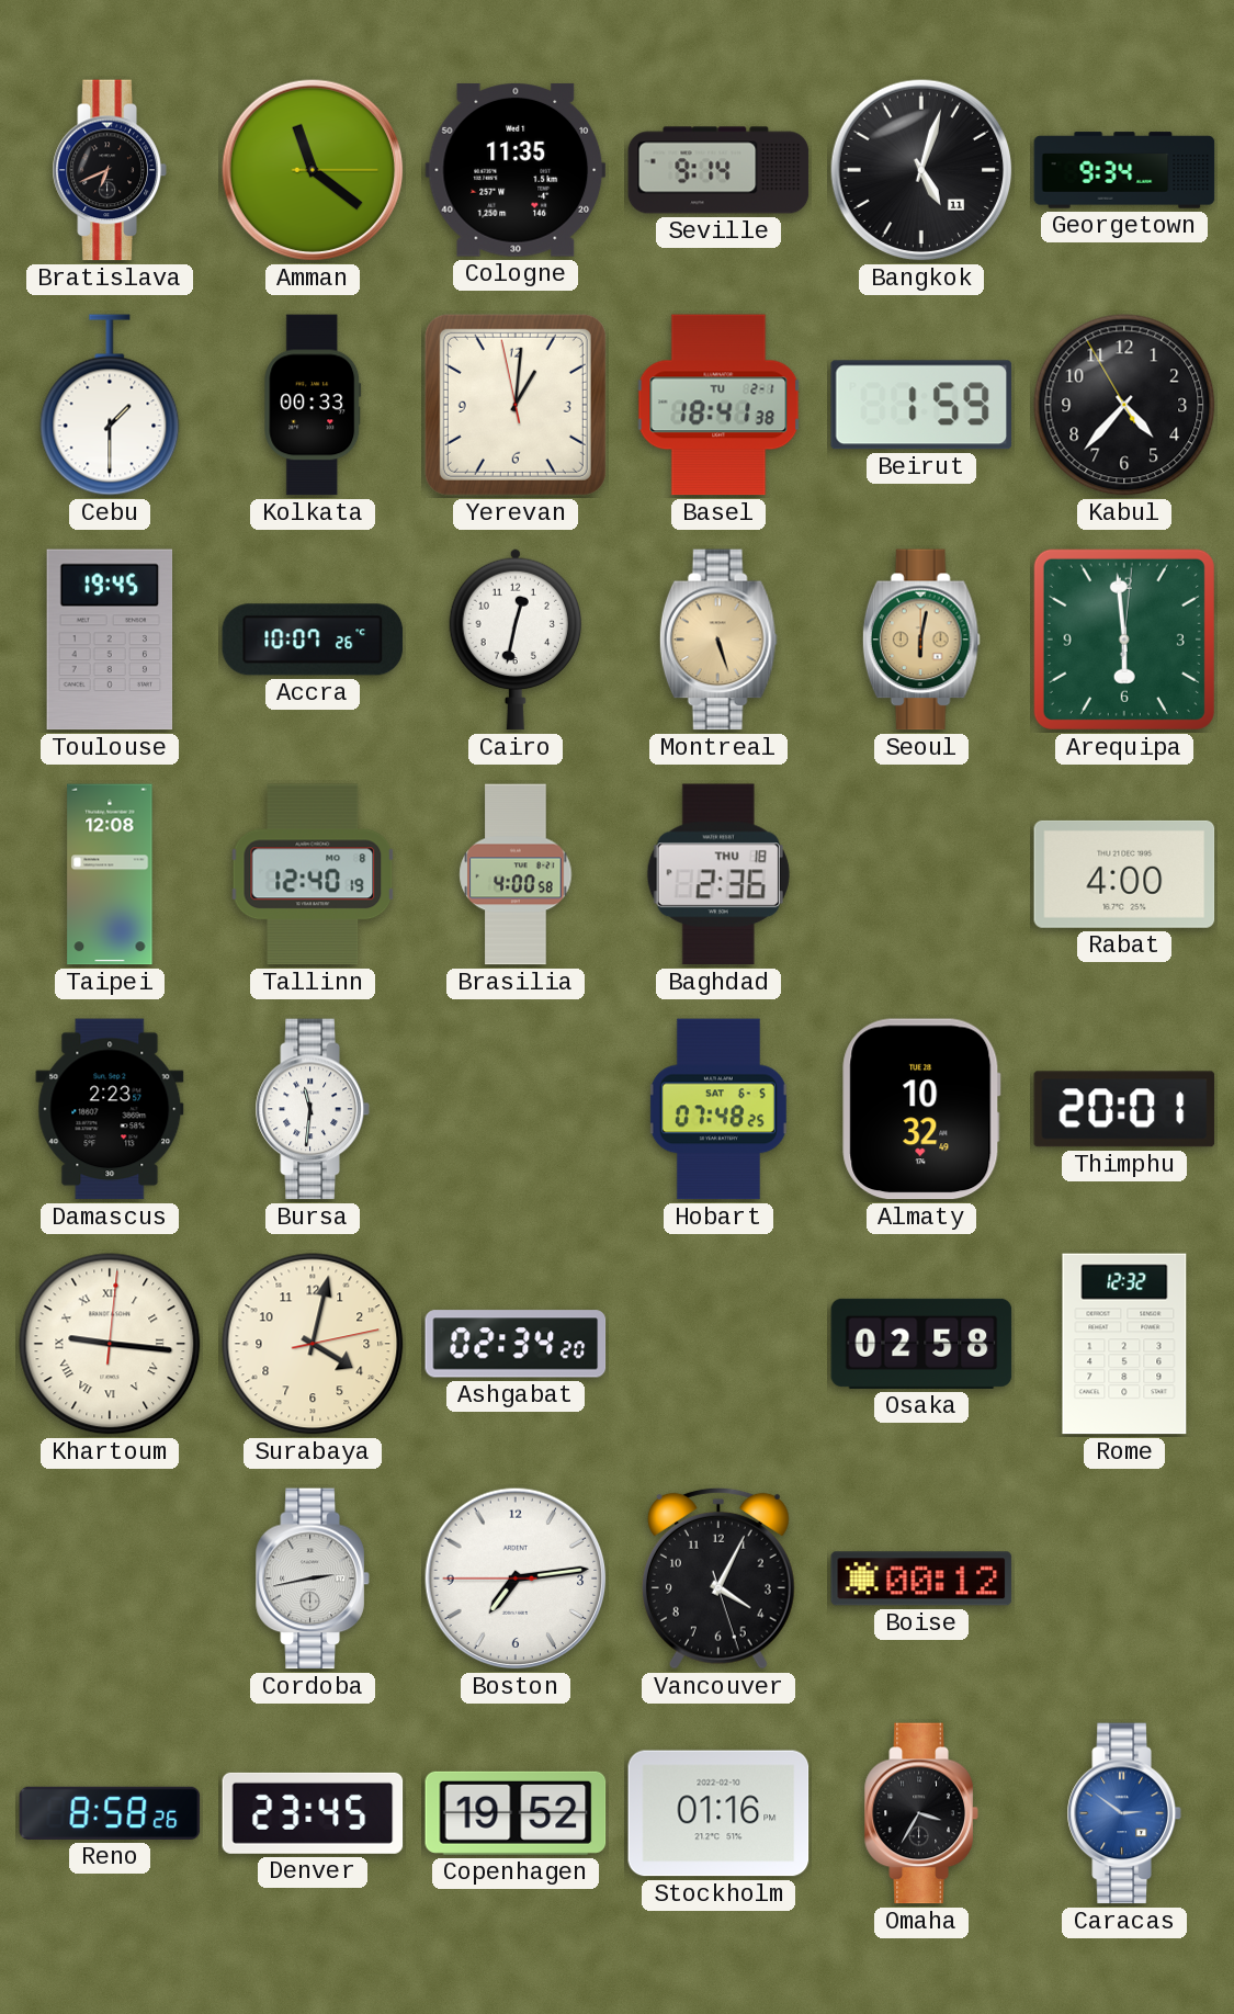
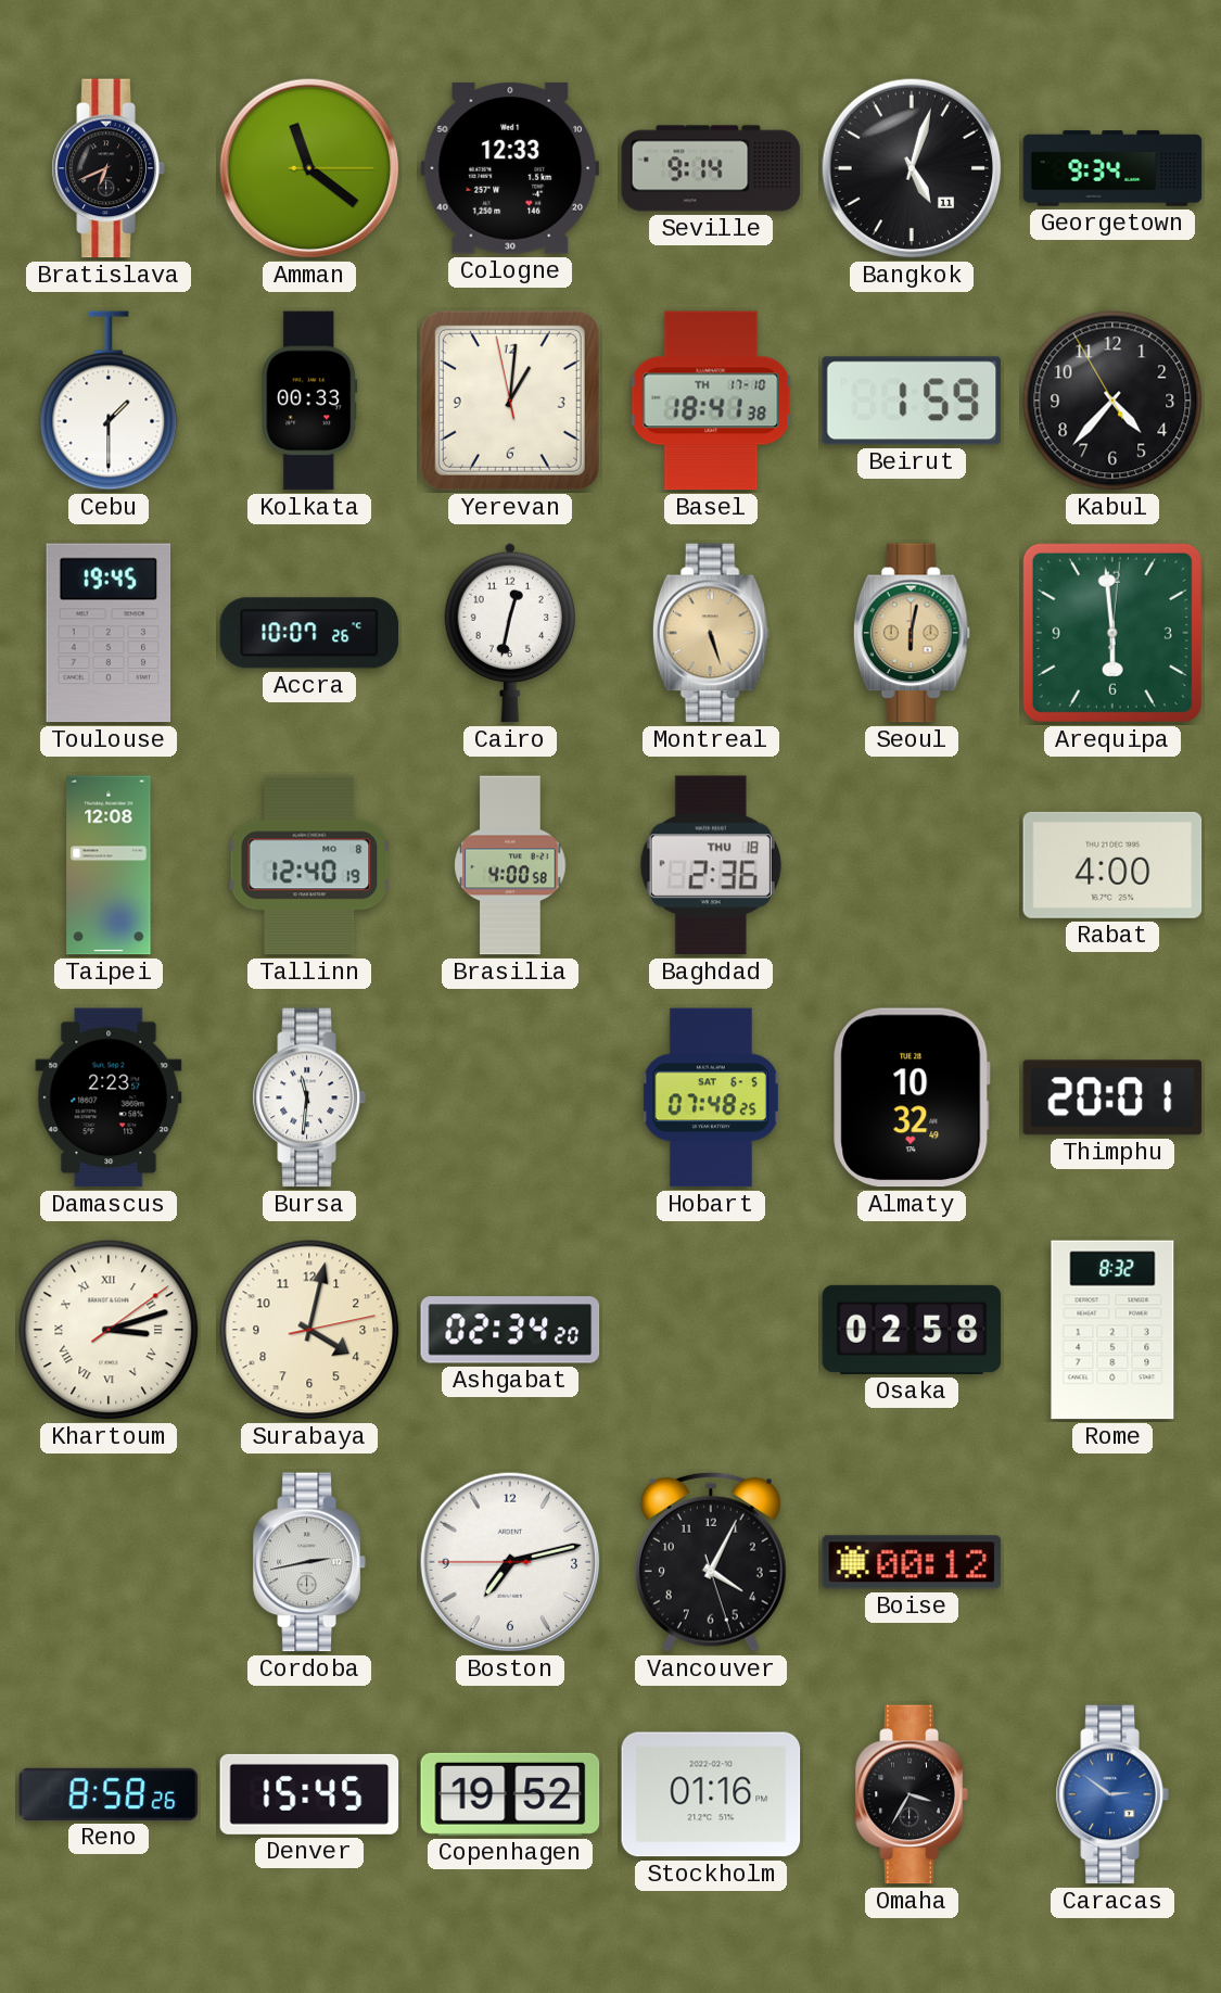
Cologne: 11:35 -> 12:33 (510, 168)
Basel date: TU 2-1 -> TH 17-10 (711, 401)
Khartoum: 9:16 -> 3:12 (109, 1330)
Rome: 12:32 -> 8:32 (1112, 1330)
Boston: 7:13 -> 7:12 (510, 1562)
Denver: 23:45 -> 15:45 (309, 1794)
